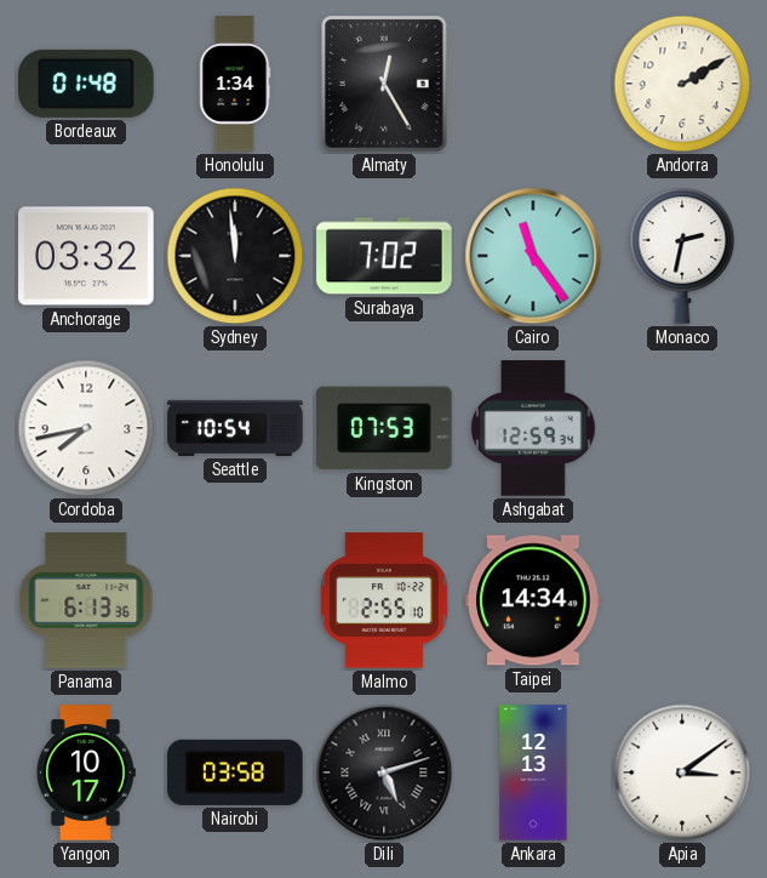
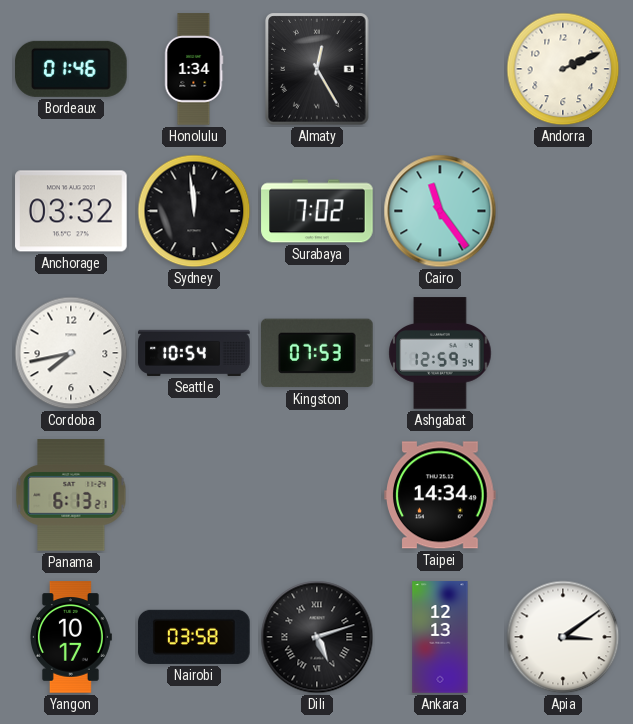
Bordeaux: 01:48 -> 01:46 (72, 69)
Andorra: 2:10 -> 2:11 (563, 69)
Monaco: 2:32 -> none (682, 256)
Panama: 6:13:36 -> 6:13:21 (71, 495)
Malmo: 2:55 -> none (384, 600)
